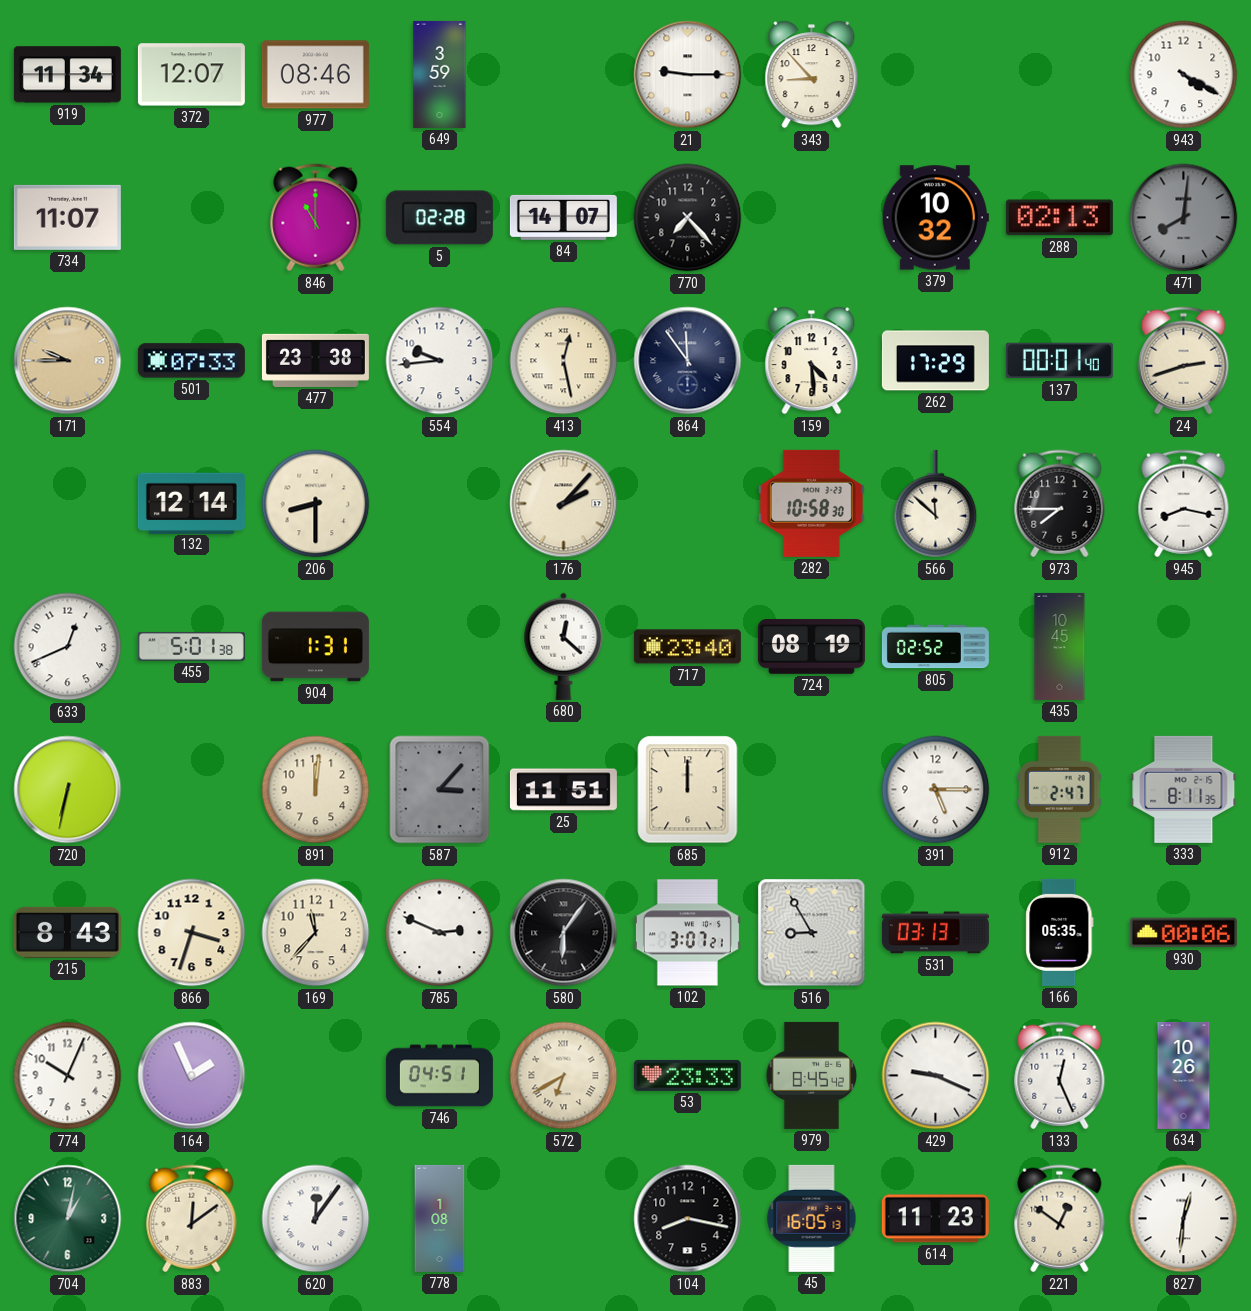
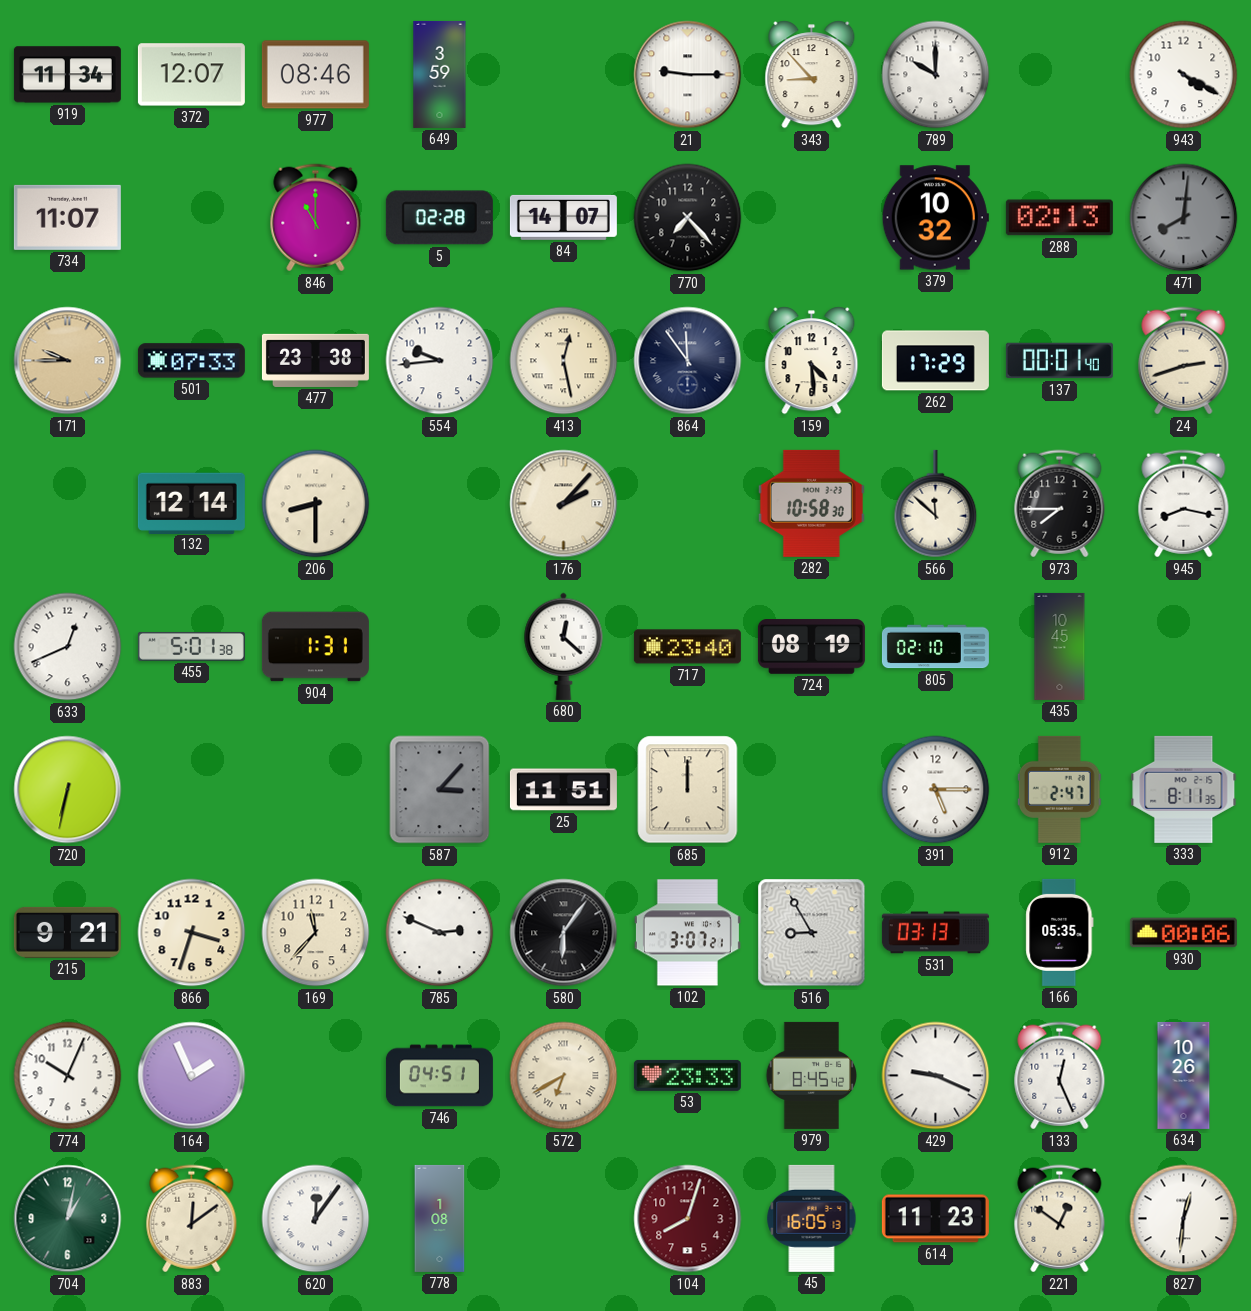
789: none -> 10:00 (936, 75)
805: 02:52 -> 02:10 (935, 647)
891: 12:01 -> none (316, 790)
215: 8:43 -> 9:21 (67, 932)
104: 8:17 -> 8:03 (688, 1219)
104 dial: black -> burgundy (688, 1219)
